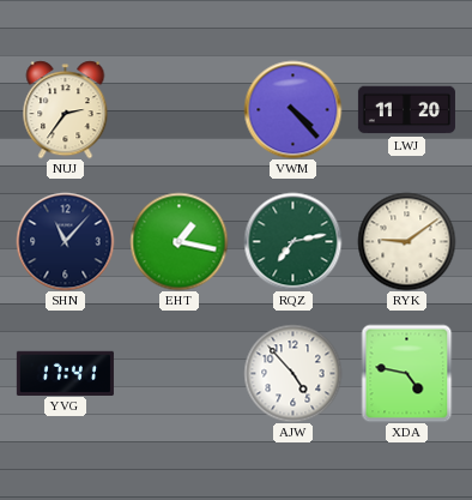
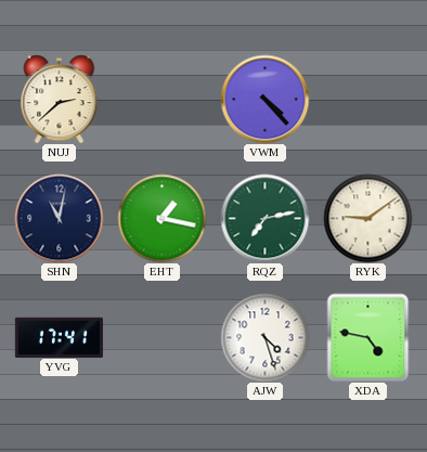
NUJ: 2:36 -> 2:38 (60, 99)
LWJ: 11:20 -> none (406, 110)
SHN: 11:07 -> 11:02 (59, 218)
AJW: 4:53 -> 4:27 (264, 337)
